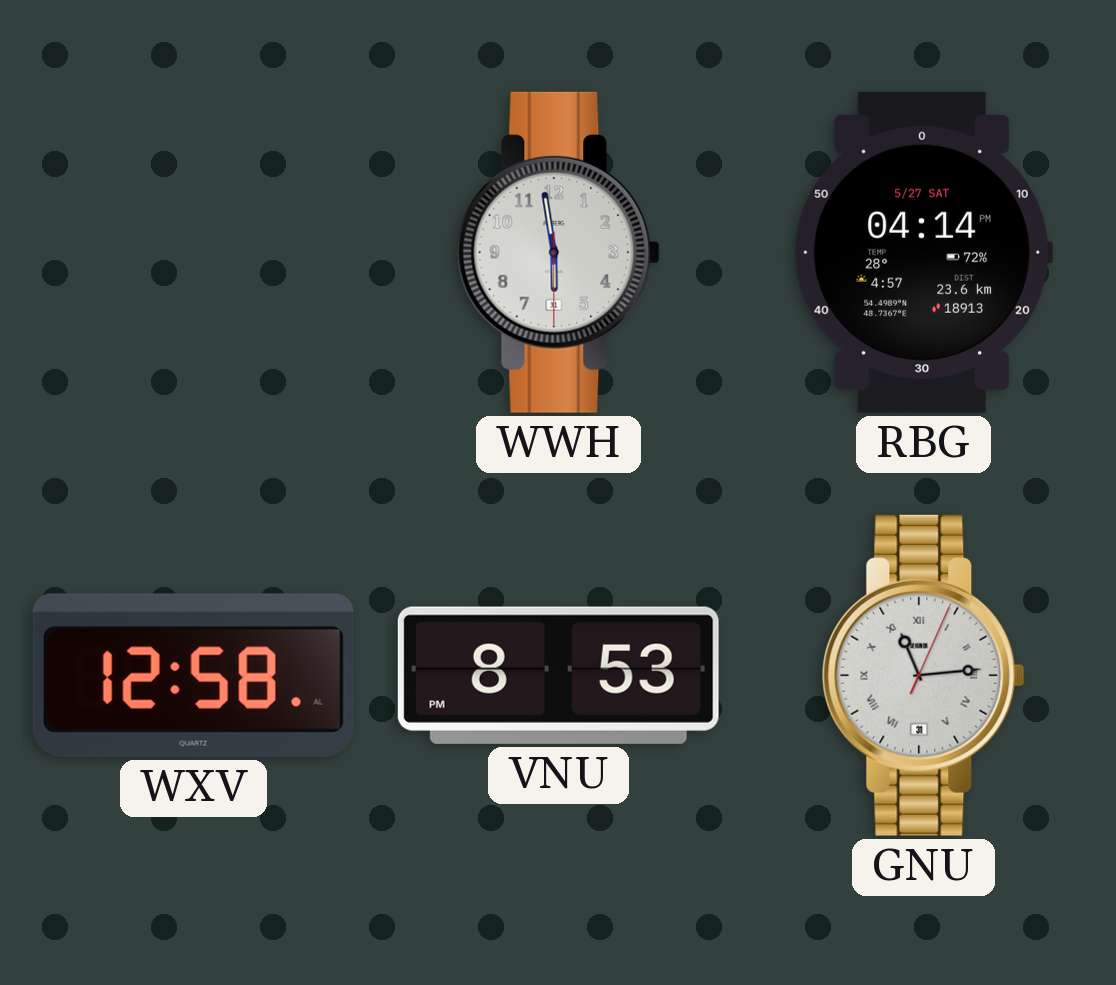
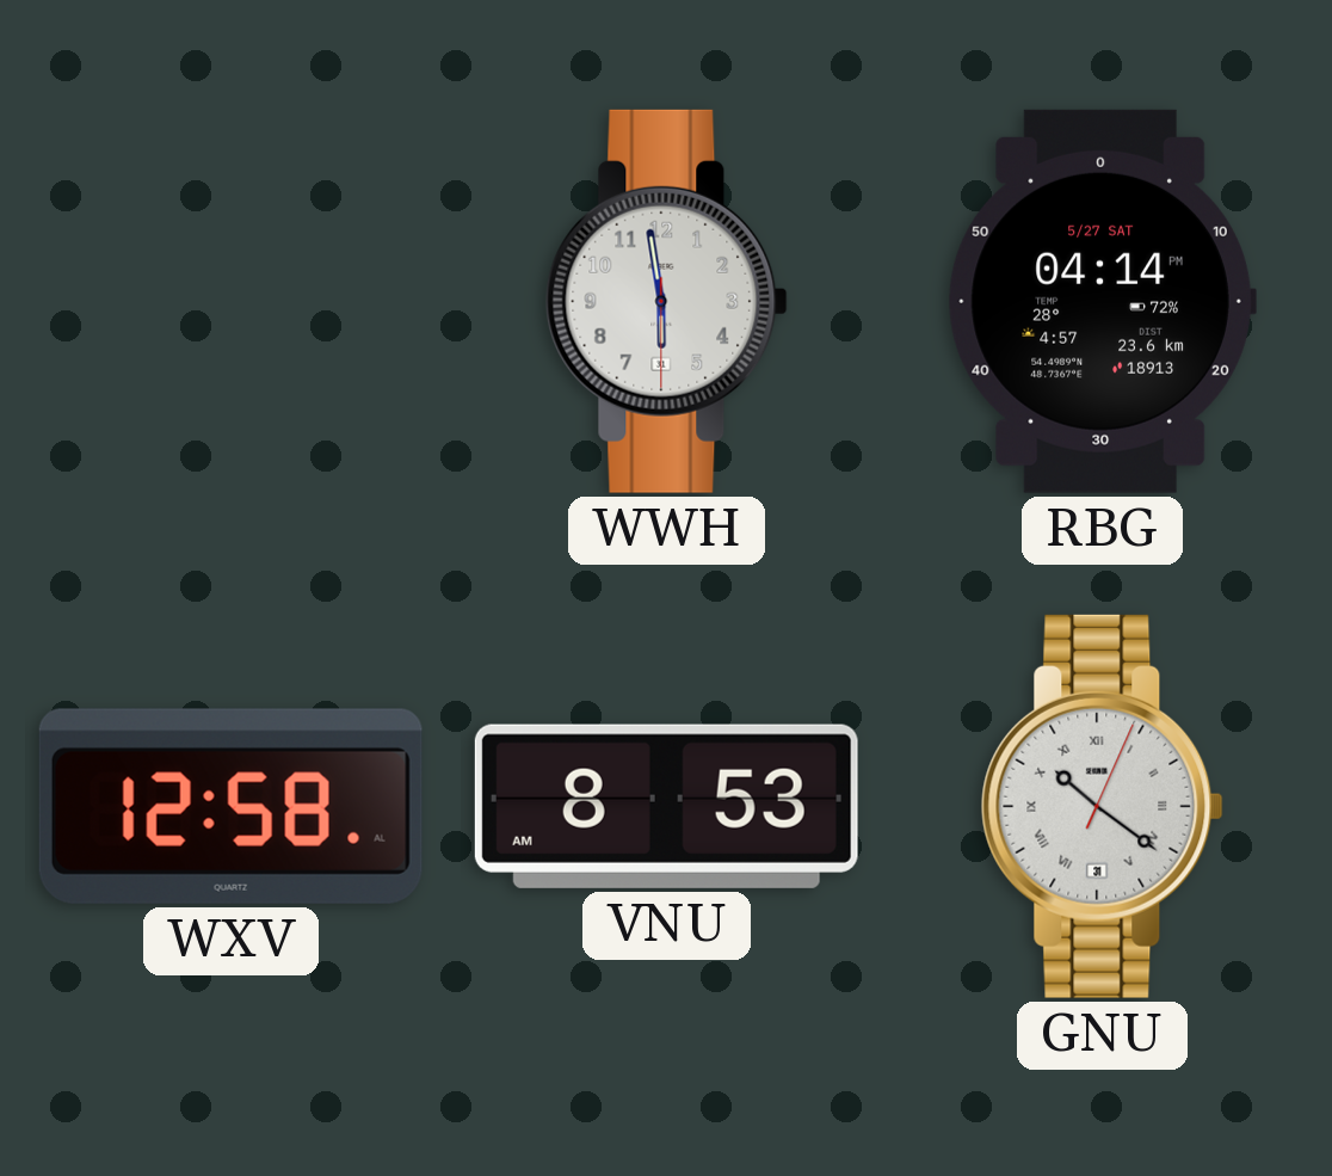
VNU: 8:53 PM -> 8:53 AM (666, 806)
GNU: 11:14 -> 10:21 (1102, 806)
